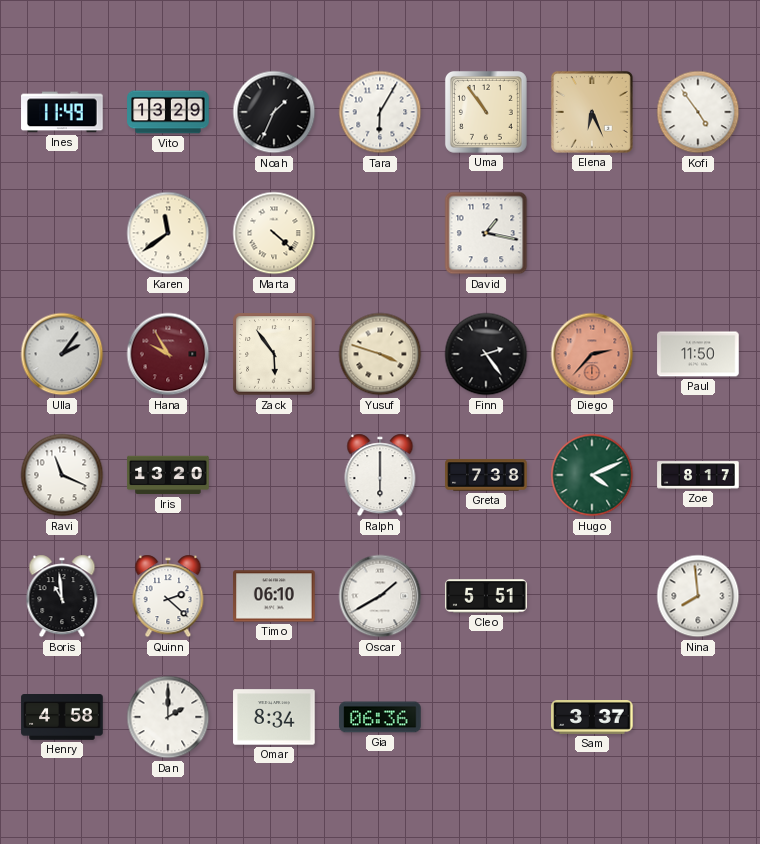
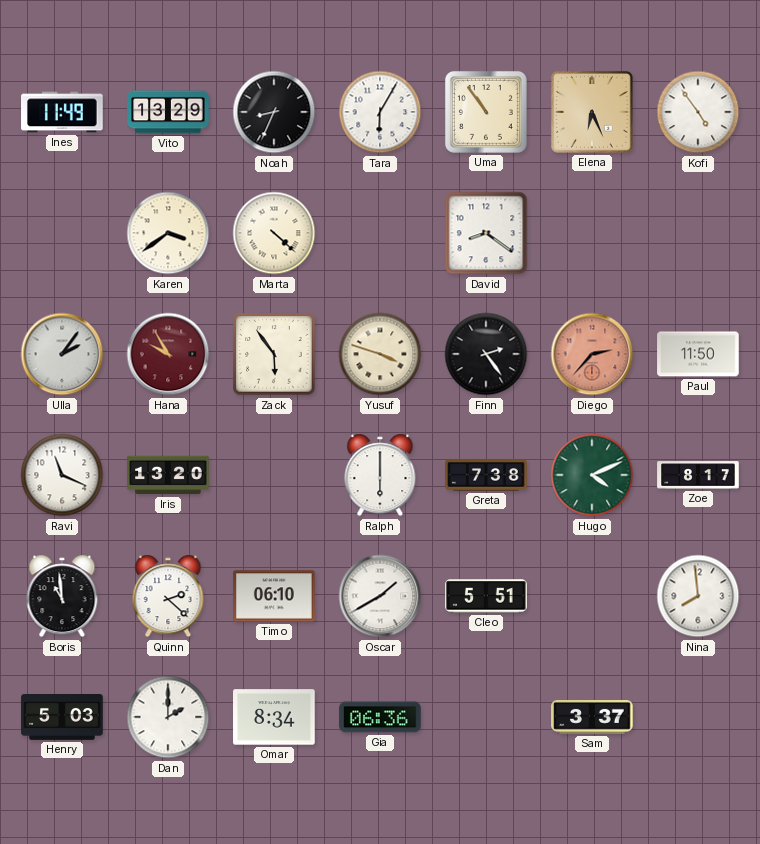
Noah: 1:34 -> 8:34 (274, 112)
Karen: 11:39 -> 3:39 (168, 233)
David: 1:17 -> 8:21 (486, 233)
Henry: 4:58 -> 5:03 (62, 718)
